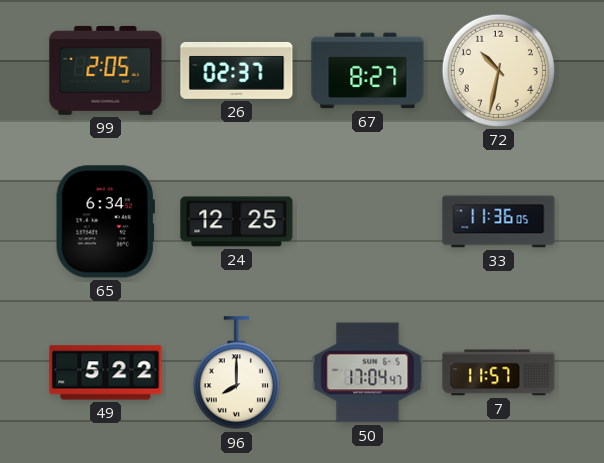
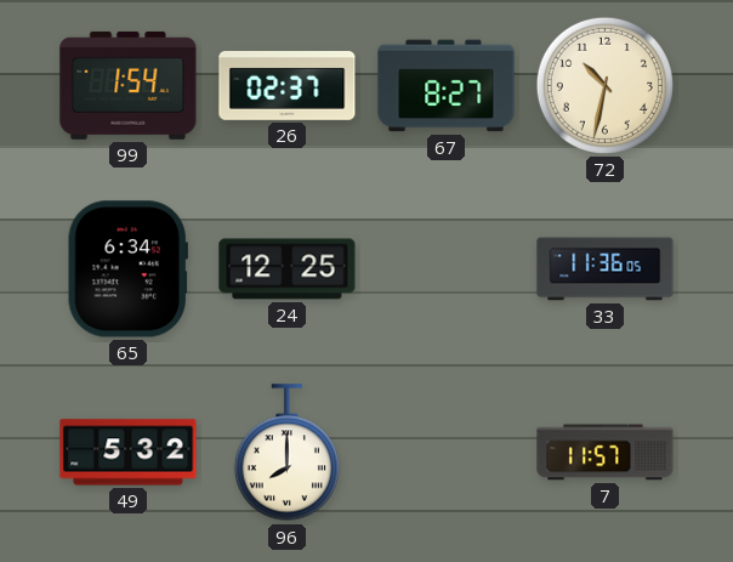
99: 2:05 -> 1:54 (129, 85)
49: 5:22 -> 5:32 (129, 453)
50: 17:04 -> none (368, 373)
